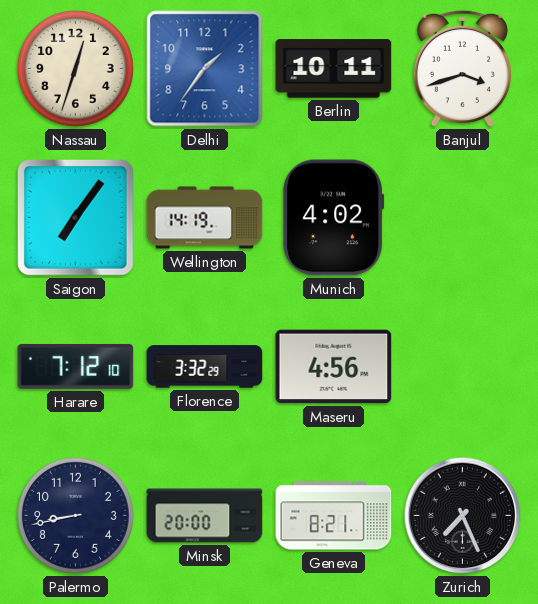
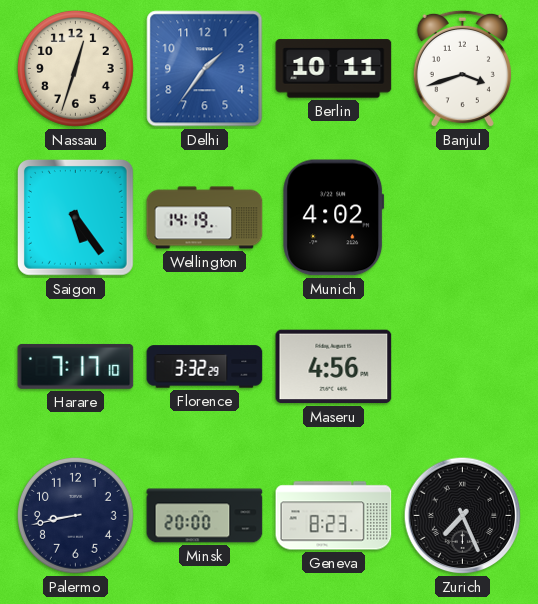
Saigon: 7:06 -> 5:24 (76, 218)
Harare: 7:12 -> 7:17 (76, 367)
Geneva: 8:21 -> 8:23 (334, 516)
